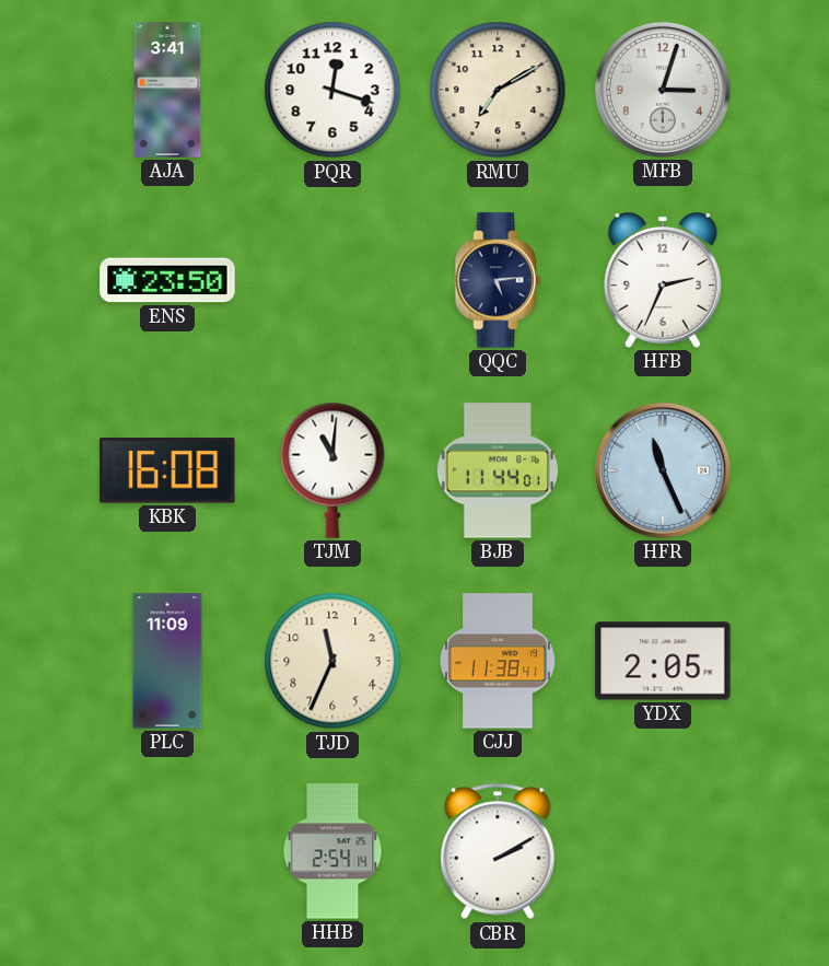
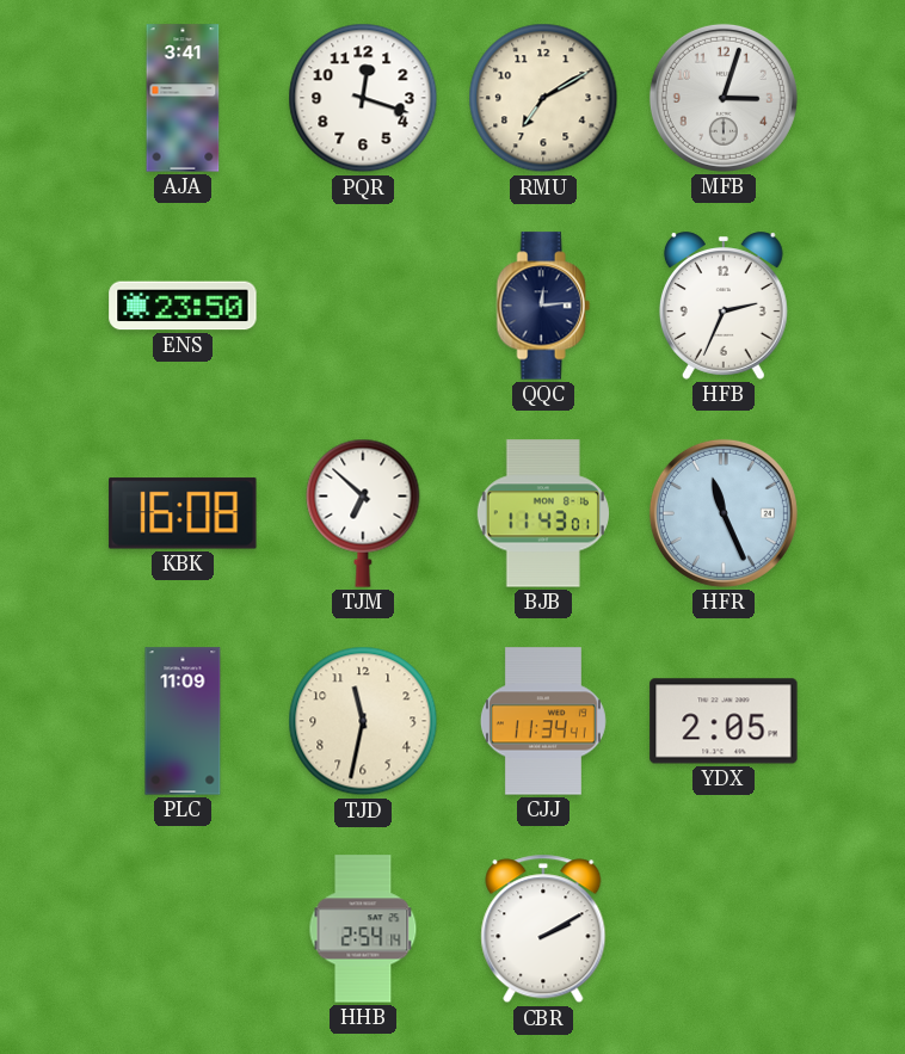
QQC: 5:14 -> 12:14 (543, 306)
TJM: 11:01 -> 6:52 (363, 513)
BJB: 11:44 -> 11:43 (543, 513)
TJD: 11:34 -> 11:32 (363, 721)
CJJ: 11:38 -> 11:34 (543, 721)
